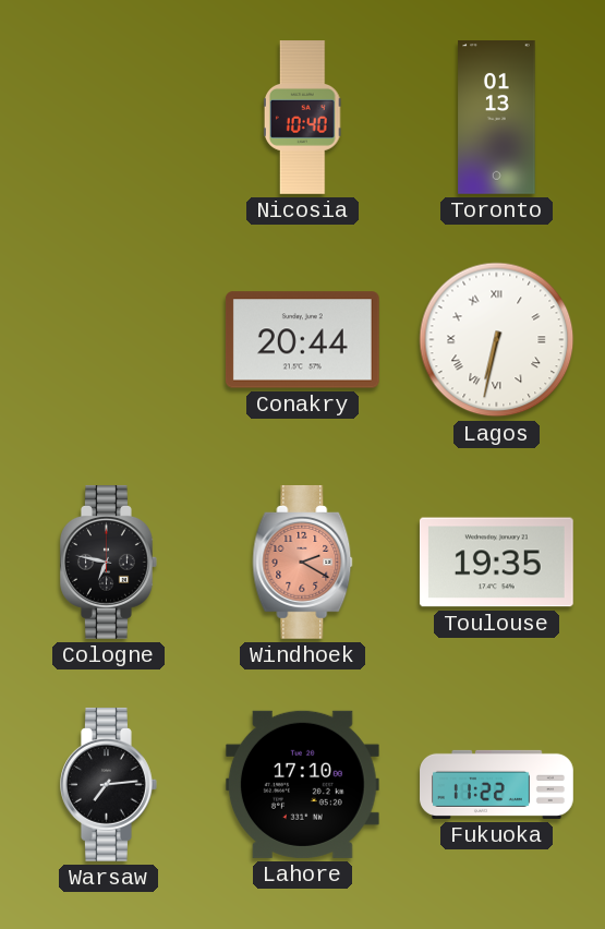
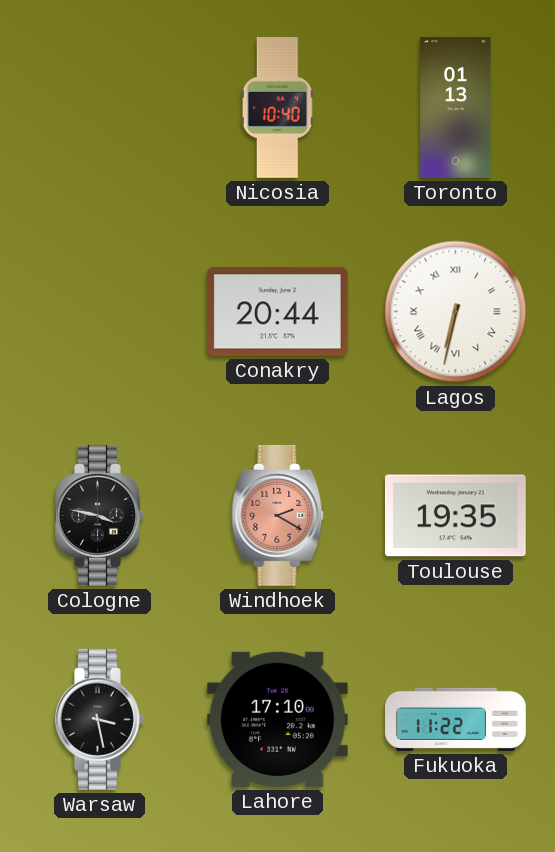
Cologne: 6:47 -> 3:47 (100, 515)
Warsaw: 7:14 -> 3:28 (100, 719)
